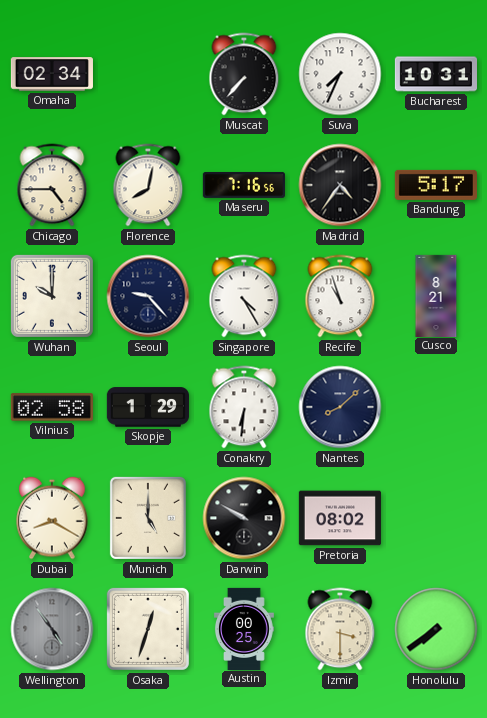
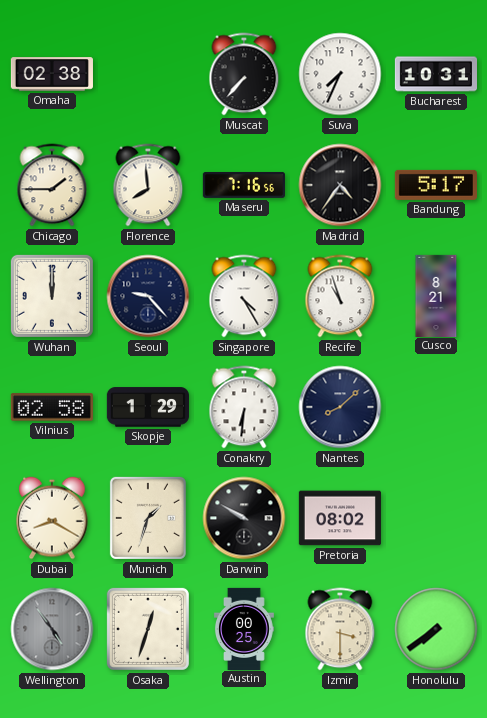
Omaha: 02:34 -> 02:38 (52, 74)
Chicago: 4:45 -> 1:45 (52, 185)
Florence: 8:02 -> 7:59 (148, 185)
Wuhan: 10:00 -> 12:00 (52, 296)
Munich: 5:00 -> 1:33 (148, 518)
